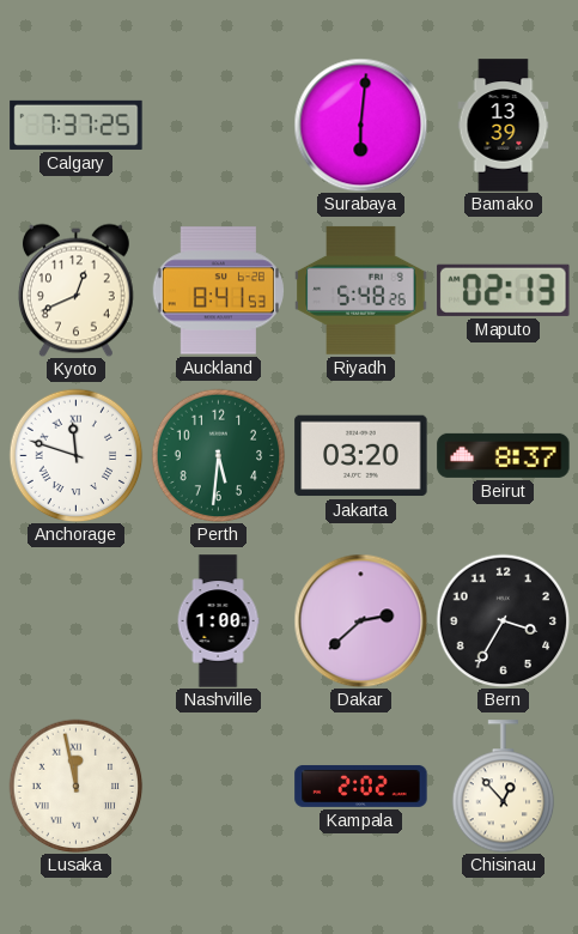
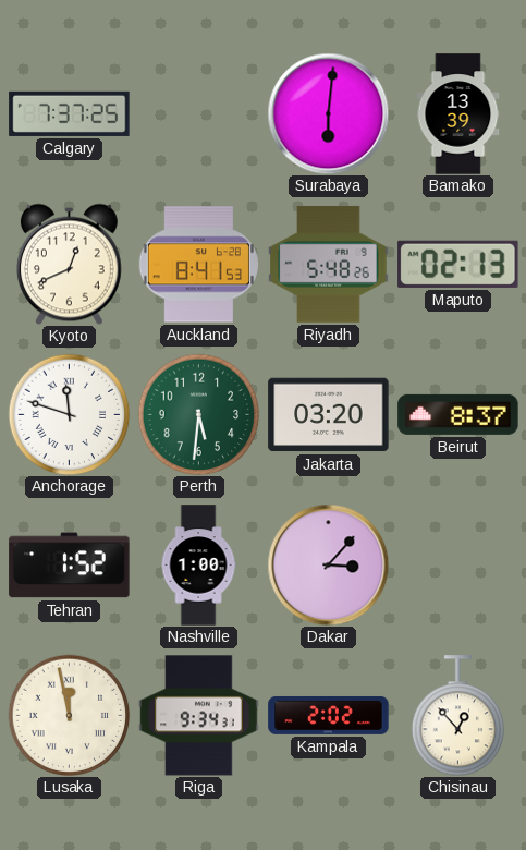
Tehran: none -> 1:52 (70, 566)
Dakar: 2:38 -> 3:07 (328, 564)
Bern: 3:35 -> none (503, 620)
Riga: none -> 9:34 (199, 716)
